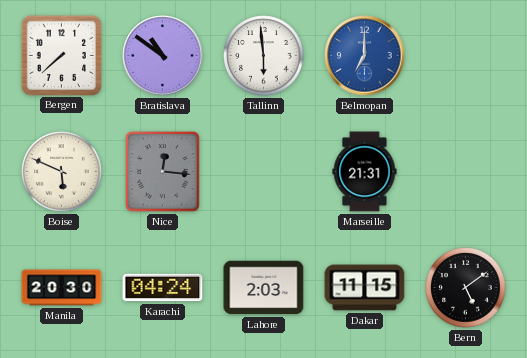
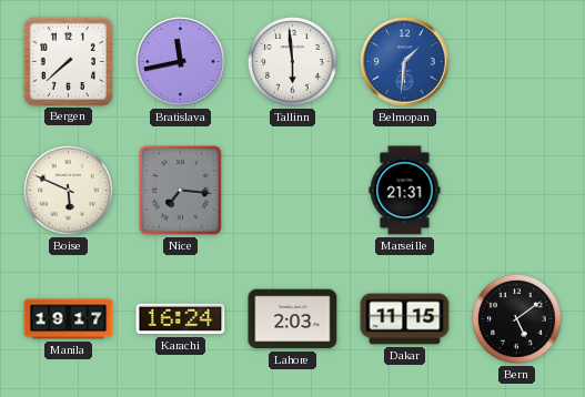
Bratislava: 10:51 -> 11:43 (181, 62)
Belmopan: 7:00 -> 1:31 (405, 62)
Nice: 12:16 -> 7:16 (181, 191)
Manila: 20:30 -> 19:17 (69, 319)
Karachi: 04:24 -> 16:24 (181, 319)
